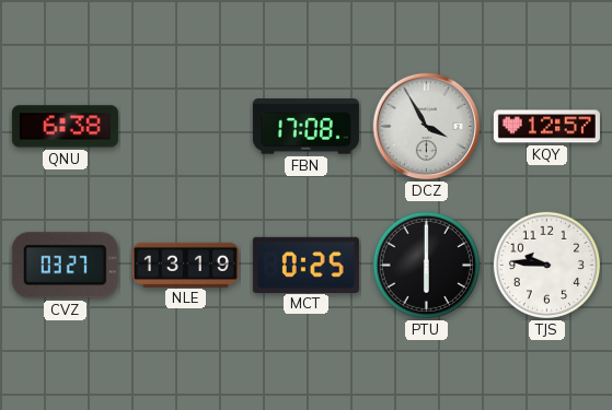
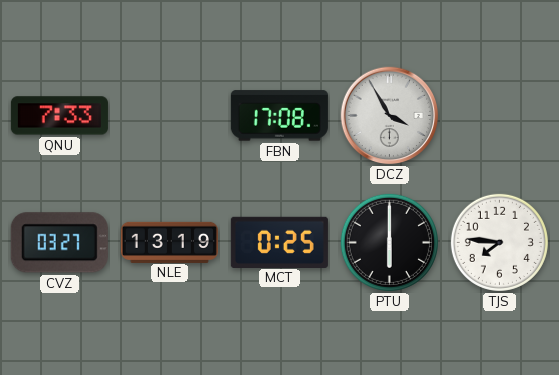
QNU: 6:38 -> 7:33 (59, 116)
KQY: 12:57 -> none (546, 127)
TJS: 9:46 -> 7:46 (499, 242)
